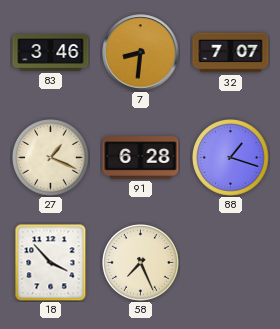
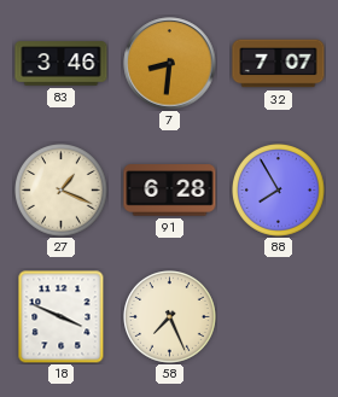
88: 1:18 -> 7:55 (279, 191)
18: 3:53 -> 3:49 (62, 316)
